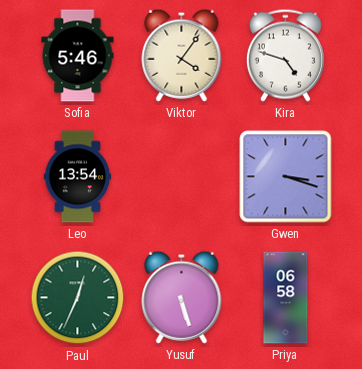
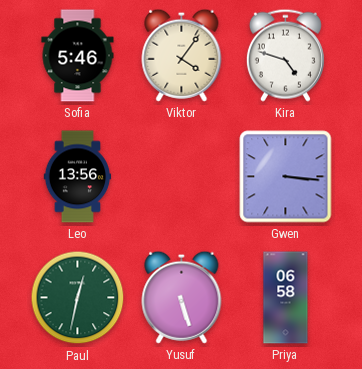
Leo: 13:54 -> 13:56 (78, 177)
Gwen: 3:18 -> 3:16 (286, 177)
Paul: 12:34 -> 12:32 (78, 298)
